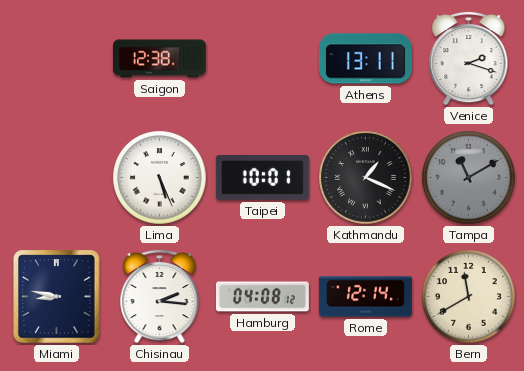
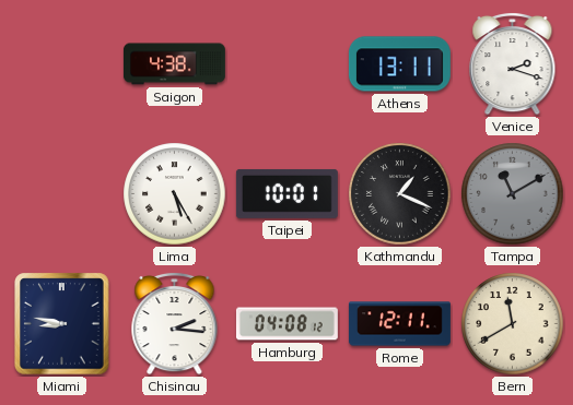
Saigon: 12:38 -> 4:38 (174, 64)
Lima: 5:26 -> 5:25 (175, 194)
Rome: 12:14 -> 12:11 (399, 324)
